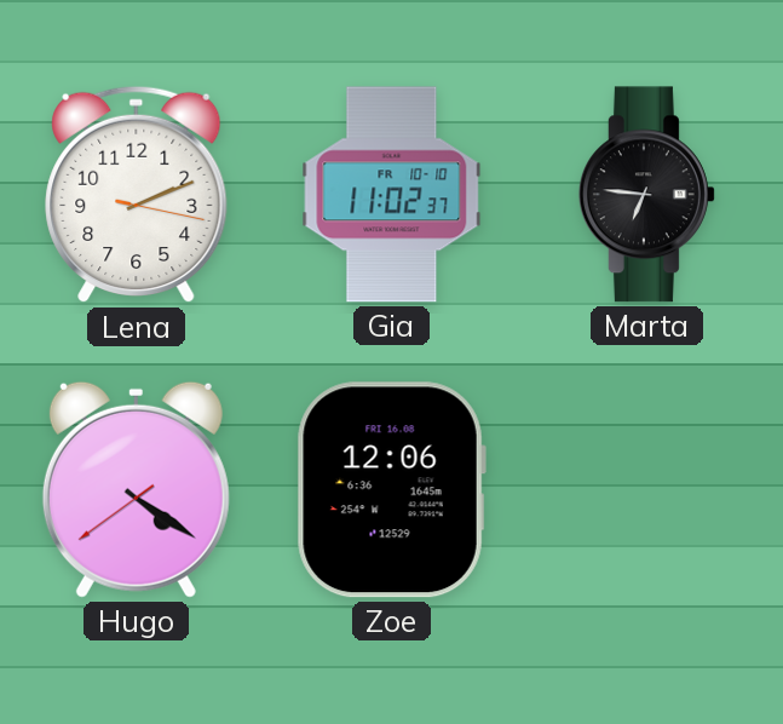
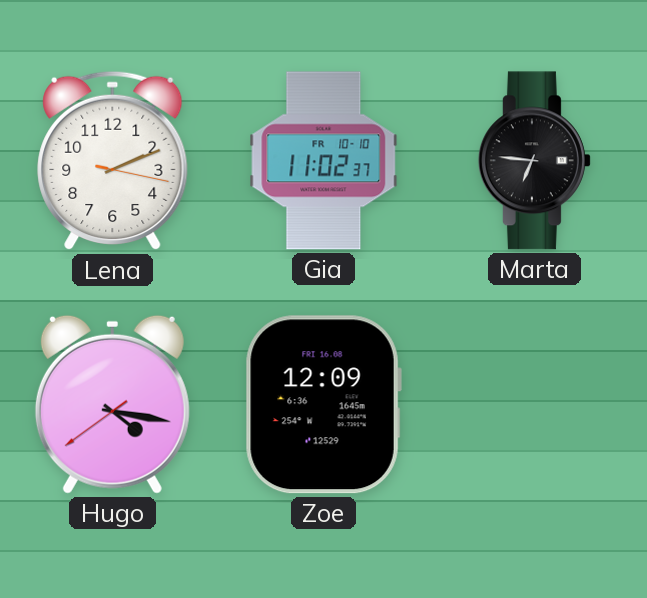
Hugo: 4:20 -> 4:16 (112, 404)
Zoe: 12:06 -> 12:09 (323, 405)
